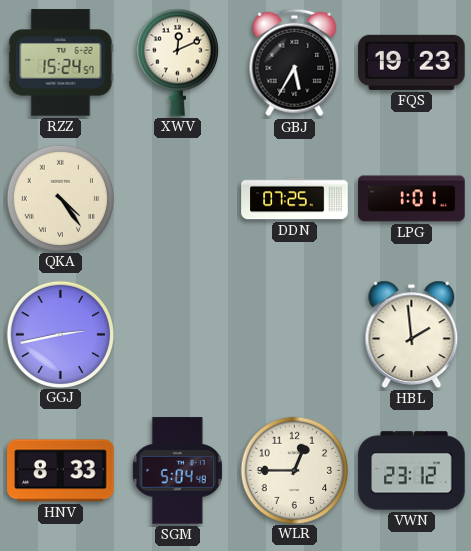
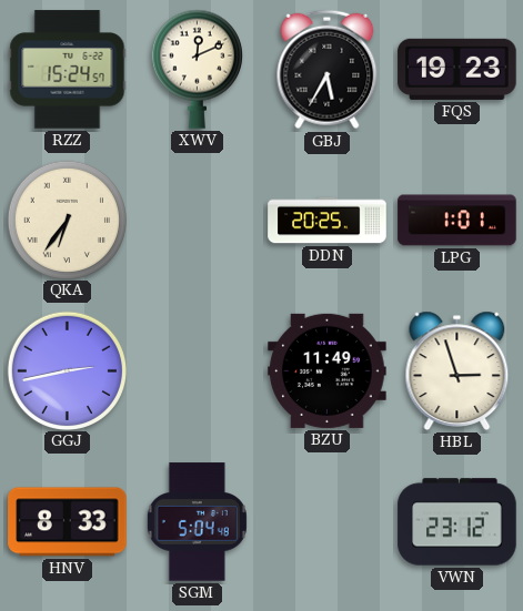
QKA: 4:24 -> 6:36 (67, 220)
DDN: 07:25 -> 20:25 (328, 221)
BZU: none -> 11:49 (328, 370)
HBL: 1:59 -> 2:57 (457, 370)
WLR: 12:45 -> none (294, 470)
